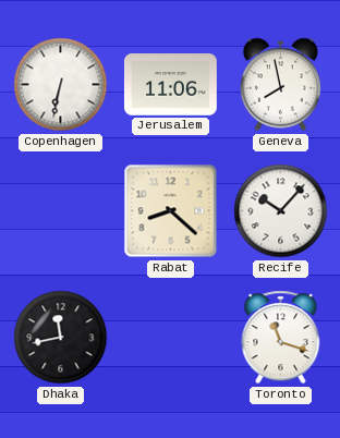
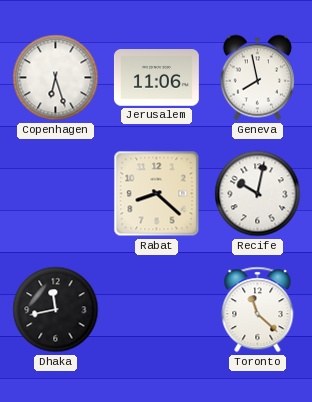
Copenhagen: 6:32 -> 6:27 (56, 78)
Recife: 10:07 -> 10:02 (258, 194)
Toronto: 11:18 -> 11:22 (258, 310)
